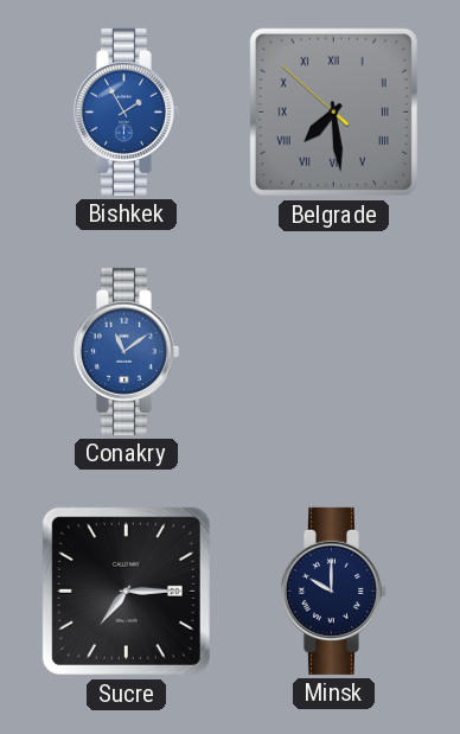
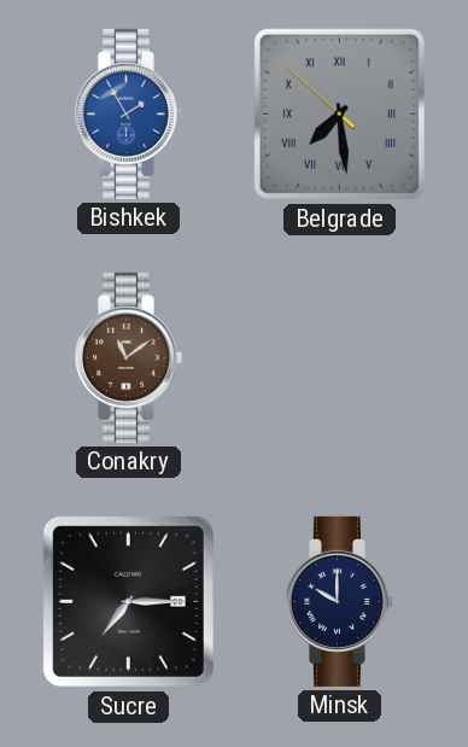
Conakry dial: blue -> brown (128, 357)
